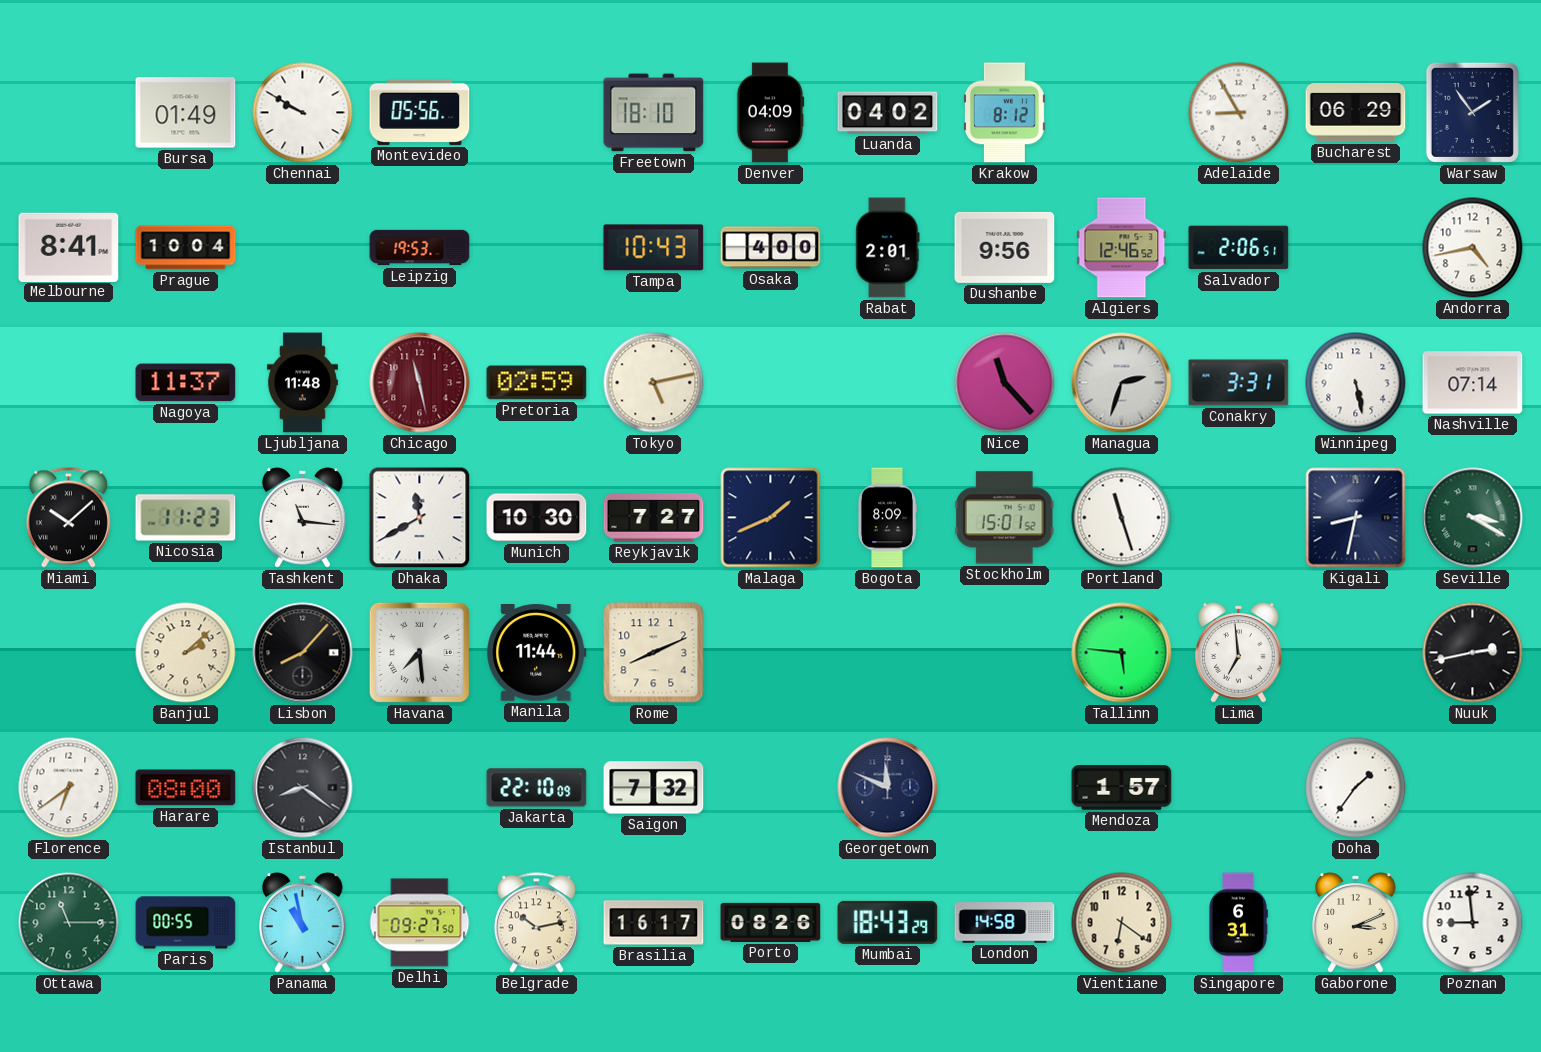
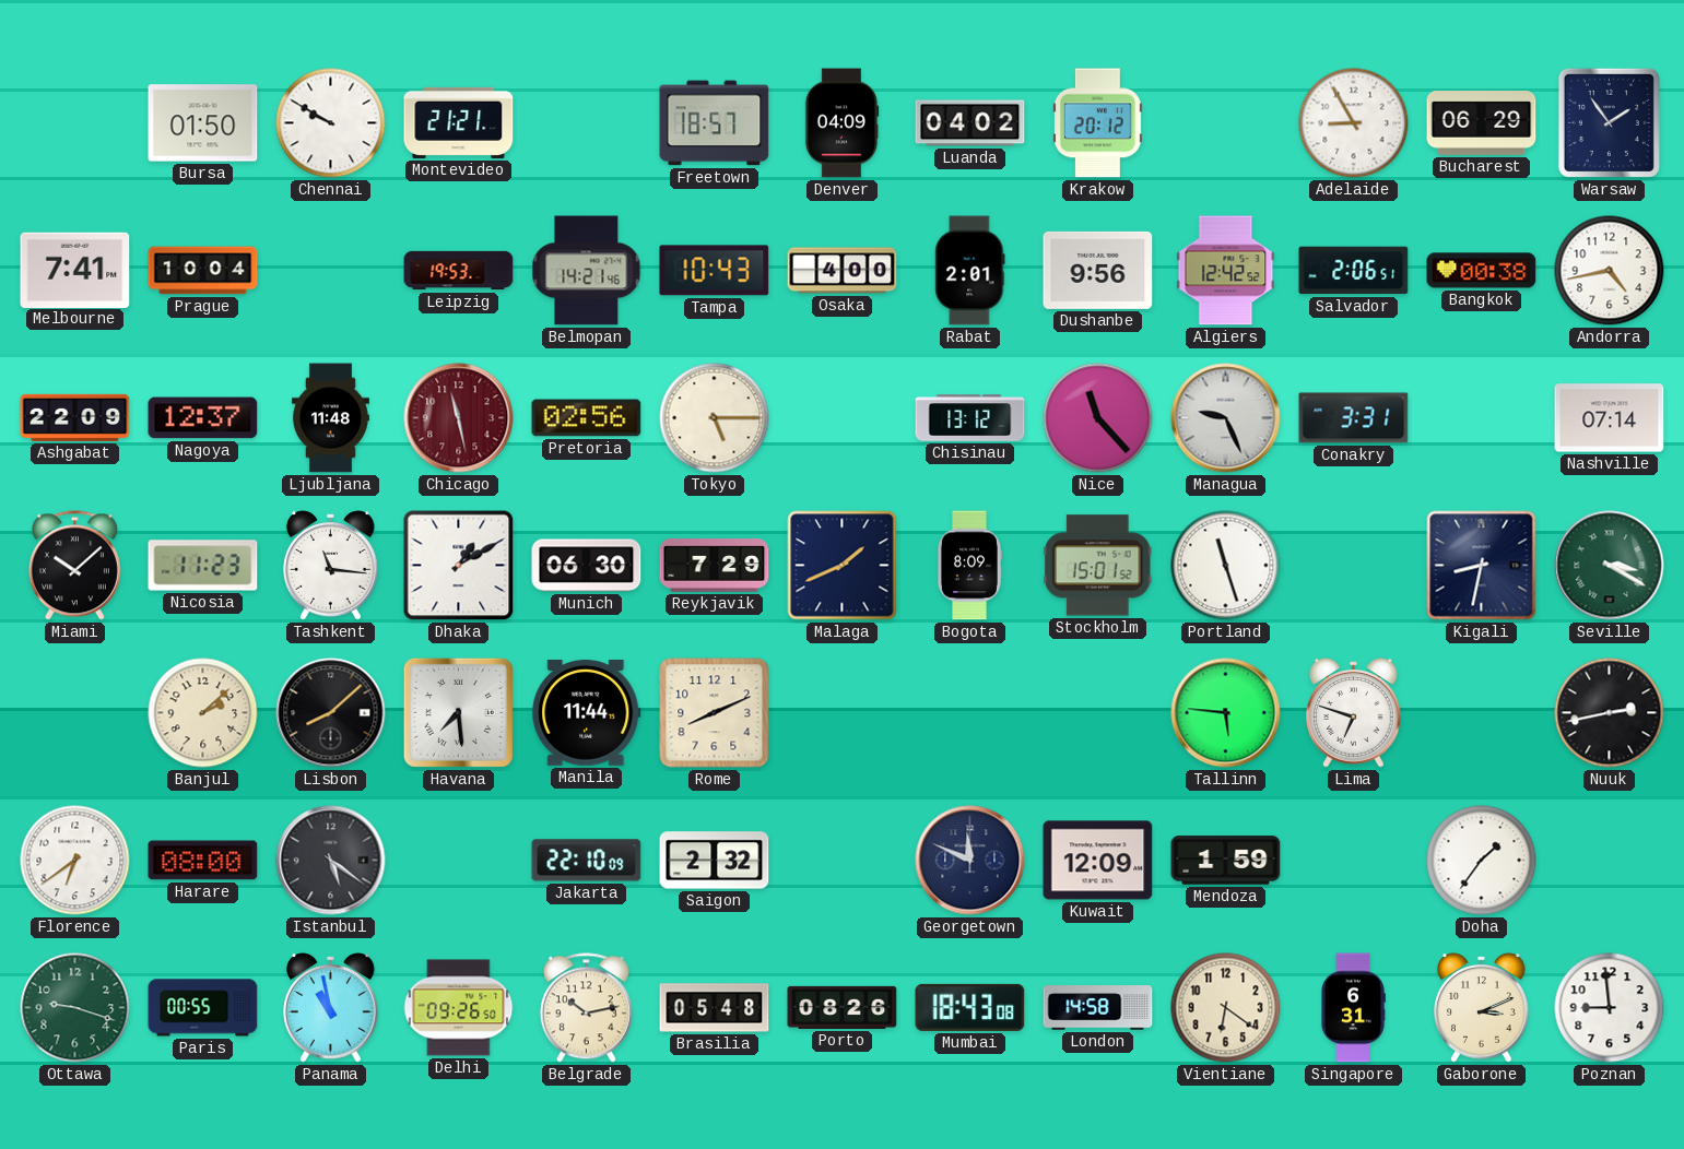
Bursa: 01:49 -> 01:50 (203, 123)
Montevideo: 05:56 -> 21:21 (459, 122)
Freetown: 18:10 -> 18:57 (715, 123)
Krakow: 8:12 -> 20:12 (1097, 123)
Melbourne: 8:41 -> 7:41 (75, 270)
Belmopan: none -> 14:21 (587, 271)
Algiers: 12:46 -> 12:42 (1226, 271)
Bangkok: none -> 00:38 (1482, 271)
Ashgabat: none -> 22:09 (75, 417)
Nagoya: 11:37 -> 12:37 (203, 418)
Pretoria: 02:59 -> 02:56 (587, 418)
Tokyo: 5:13 -> 5:15 (715, 418)
Chisinau: none -> 13:12 (970, 418)
Managua: 2:33 -> 9:26 (1226, 418)
Winnipeg: 5:28 -> none (1356, 383)
Dhaka: 11:40 -> 1:10 (459, 566)
Munich: 10:30 -> 06:30 (587, 566)
Reykjavik: 7:27 -> 7:29 (715, 566)
Lisbon: 8:07 -> 8:08 (331, 713)
Lima: 6:59 -> 6:48 (1354, 713)
Istanbul: 8:21 -> 5:21 (331, 861)
Saigon: 7:32 -> 2:32 (715, 861)
Kuwait: none -> 12:09 (1098, 861)
Mendoza: 1:57 -> 1:59 (1226, 861)
Ottawa: 11:15 -> 9:18 (75, 1008)
Delhi: 09:27 -> 09:26 (459, 1008)
Brasilia: 16:17 -> 05:48 (715, 1008)
Mumbai: 18:43:29 -> 18:43:08 (970, 1007)
